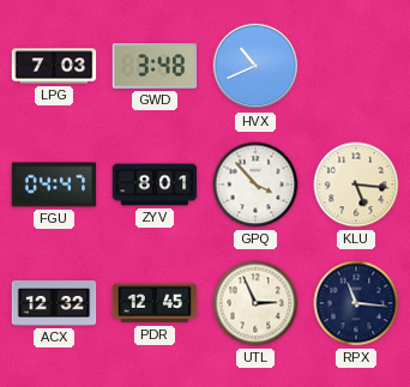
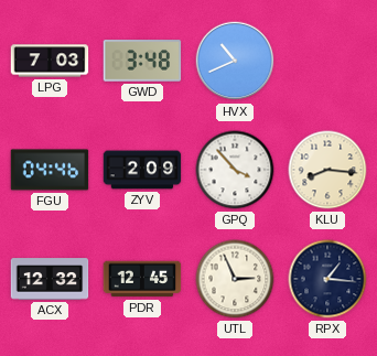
FGU: 04:47 -> 04:46 (50, 170)
ZYV: 8:01 -> 2:09 (142, 170)
KLU: 5:16 -> 8:16 (327, 170)
RPX: 11:16 -> 1:16 (327, 279)
